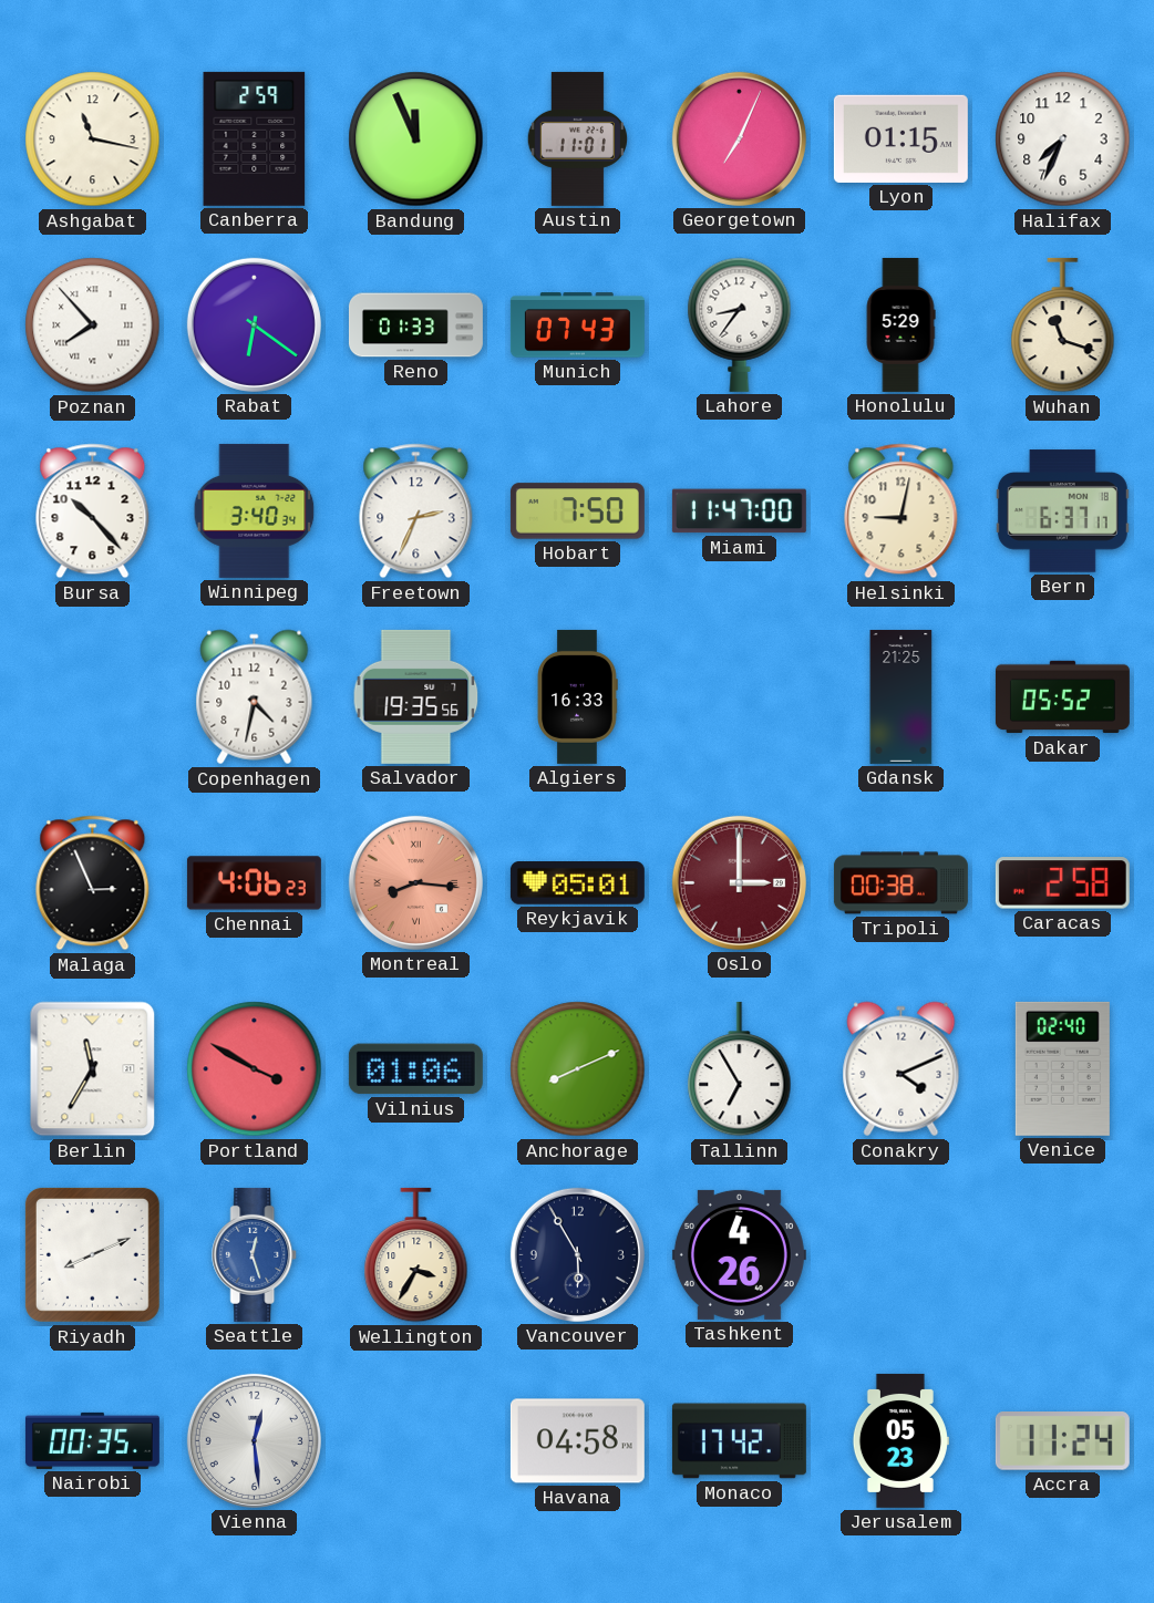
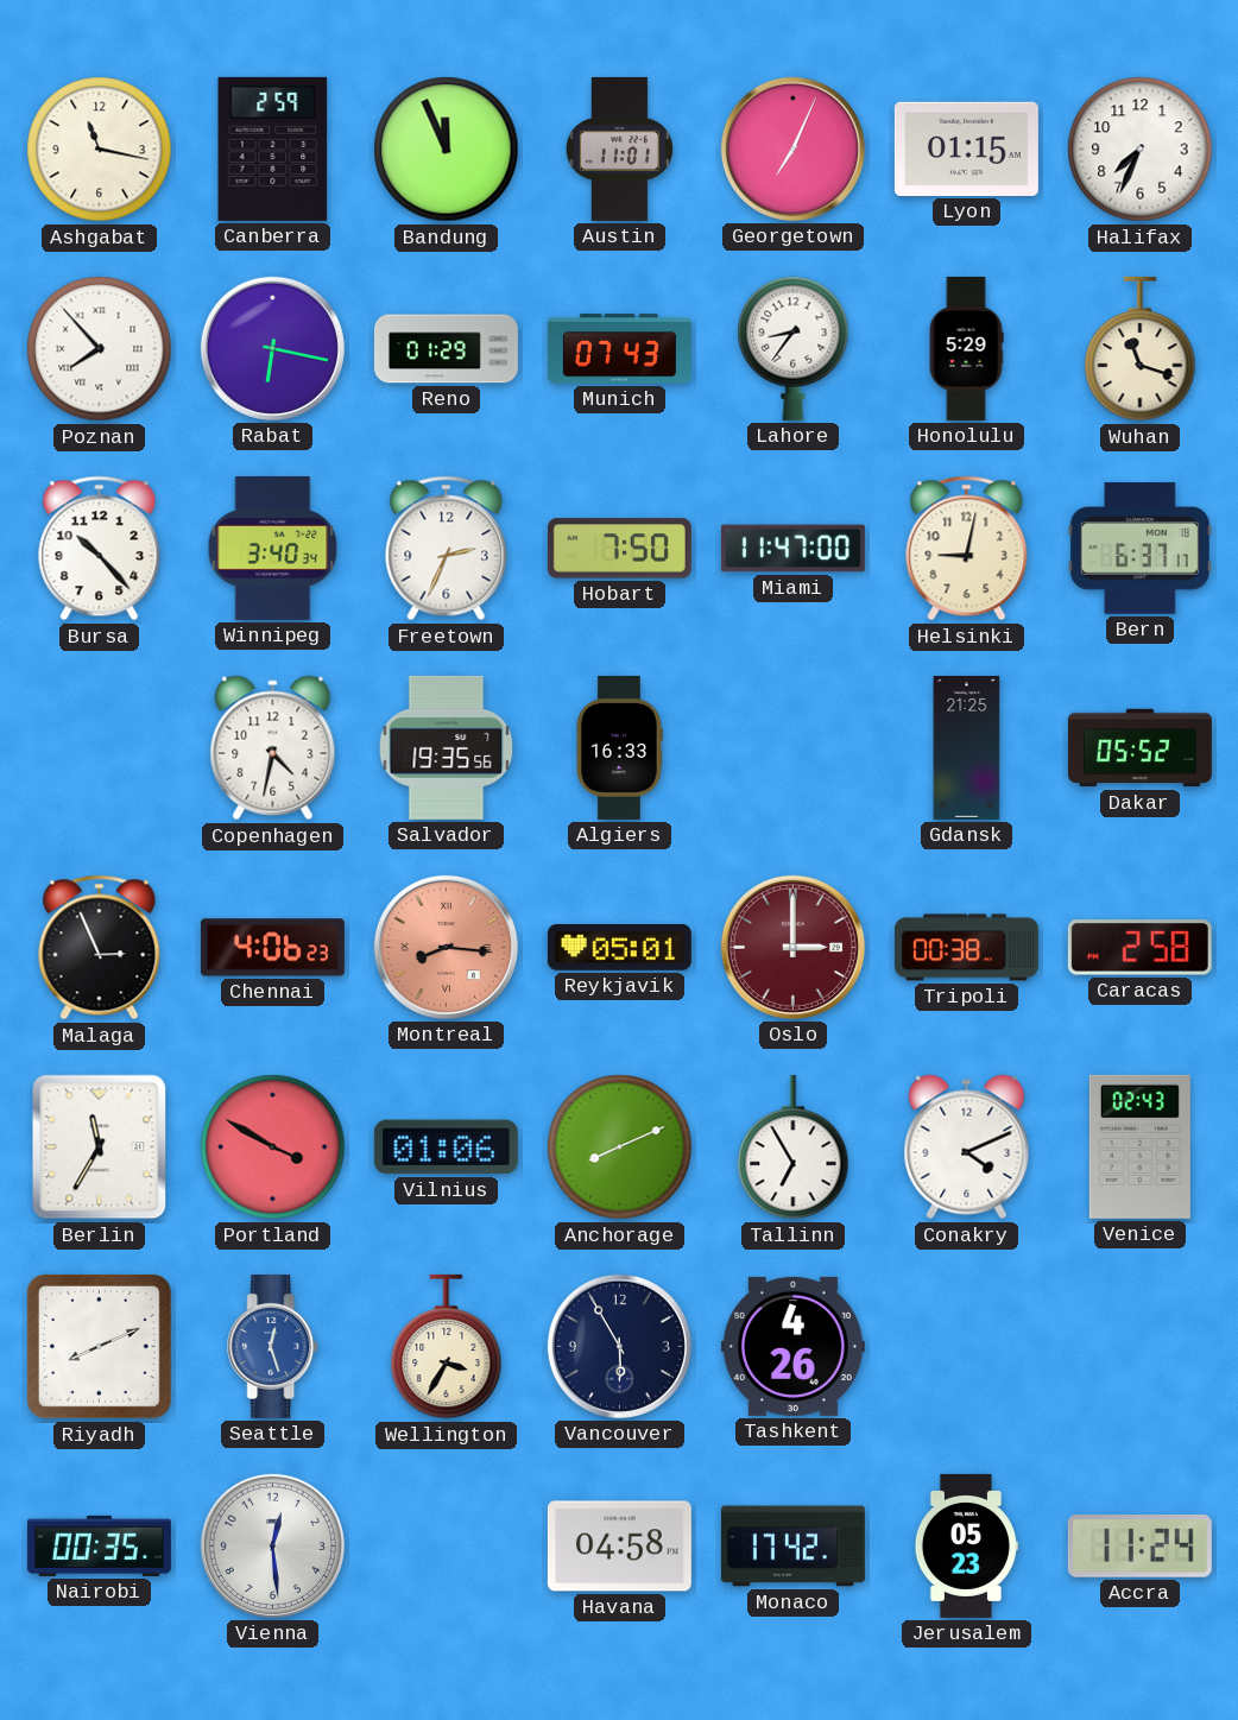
Rabat: 6:21 -> 6:17 (272, 348)
Reno: 01:33 -> 01:29 (446, 349)
Venice: 02:40 -> 02:43 (1139, 1146)
